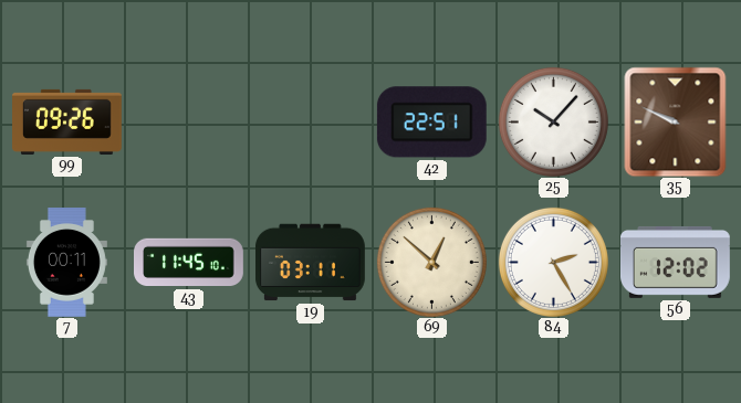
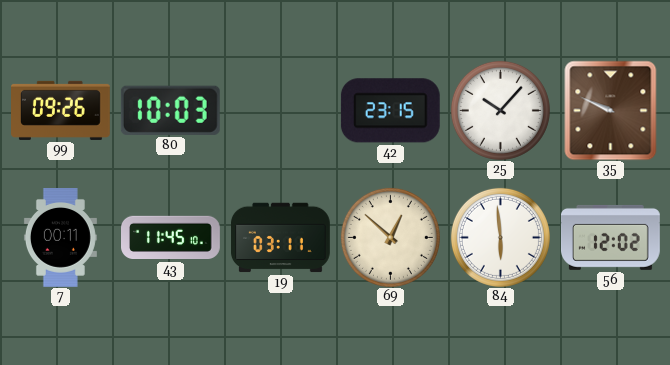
80: none -> 10:03 (170, 110)
42: 22:51 -> 23:15 (390, 111)
84: 2:25 -> 5:59 (500, 237)
